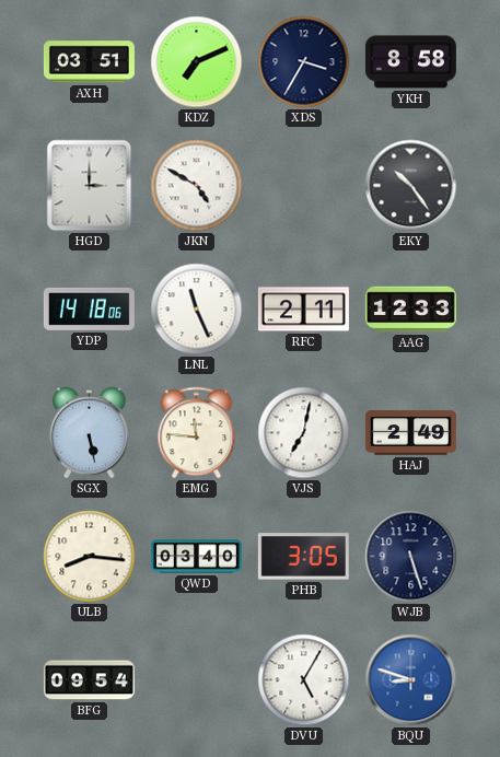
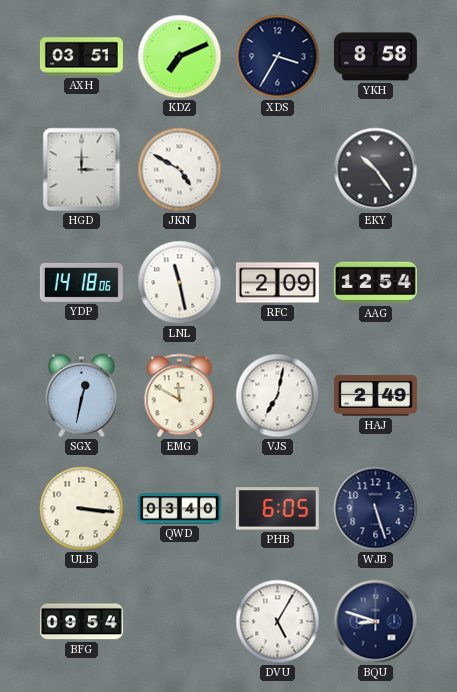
LNL: 11:26 -> 11:28 (180, 283)
RFC: 2:11 -> 2:09 (277, 283)
AAG: 12:33 -> 12:54 (375, 283)
SGX: 5:28 -> 12:32 (82, 396)
EMG: 11:46 -> 11:50 (180, 396)
ULB: 8:16 -> 3:16 (82, 509)
PHB: 3:05 -> 6:05 (277, 509)
BQU dial: blue -> navy (376, 622)
